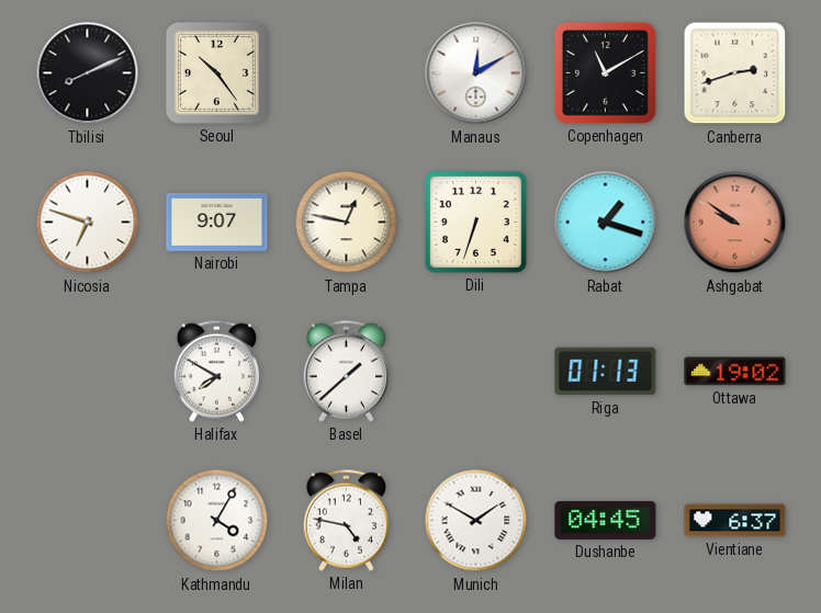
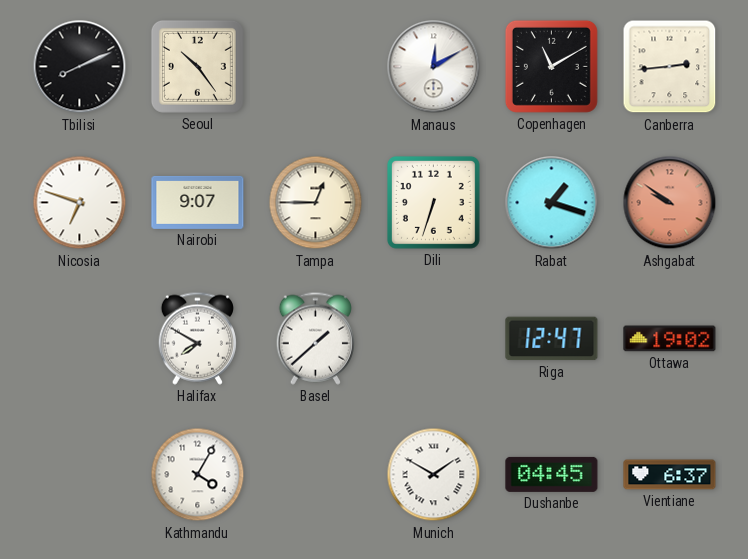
Canberra: 2:42 -> 2:44 (670, 67)
Tampa: 12:47 -> 12:45 (316, 203)
Riga: 01:13 -> 12:47 (552, 339)
Milan: 4:47 -> none (346, 520)
